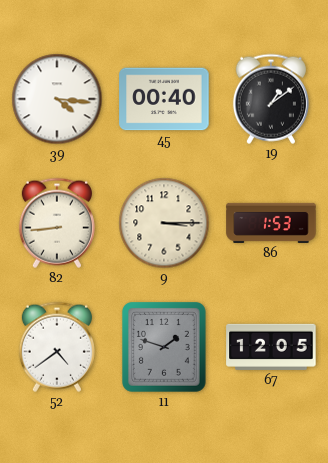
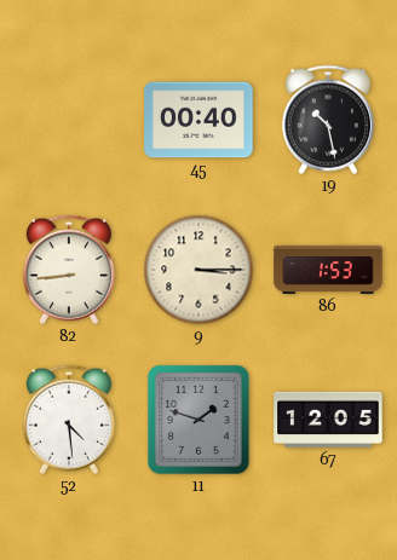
39: 4:16 -> none (57, 99)
19: 1:09 -> 10:28 (328, 120)
52: 4:39 -> 4:29 (69, 420)
